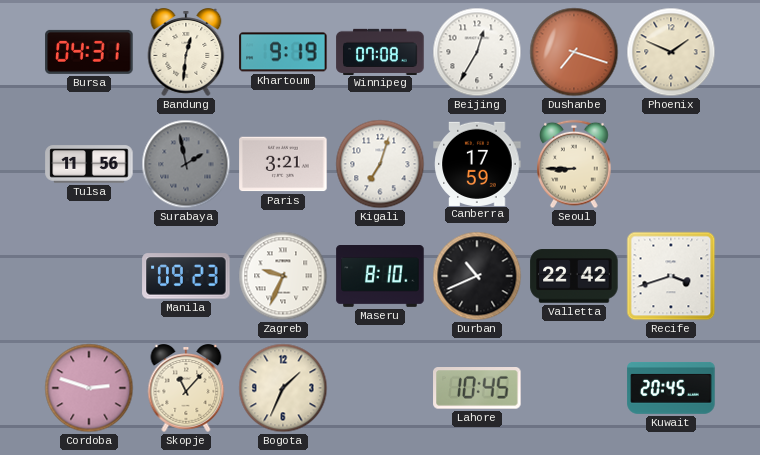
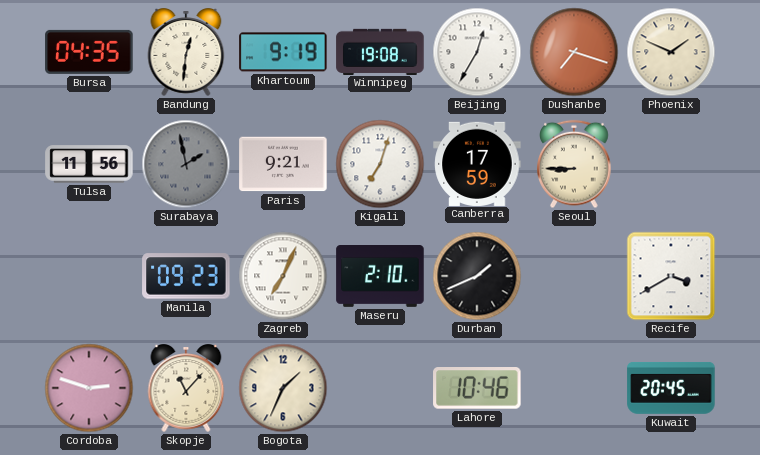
Bursa: 04:31 -> 04:35 (89, 52)
Winnipeg: 07:08 -> 19:08 (380, 51)
Paris: 3:21 -> 9:21 (283, 164)
Zagreb: 9:34 -> 7:04 (283, 276)
Maseru: 8:10 -> 2:10 (380, 277)
Durban: 10:41 -> 1:41 (477, 276)
Valletta: 22:42 -> none (574, 276)
Recife: 3:42 -> 3:40 (671, 276)
Lahore: 10:45 -> 10:46 (477, 388)
